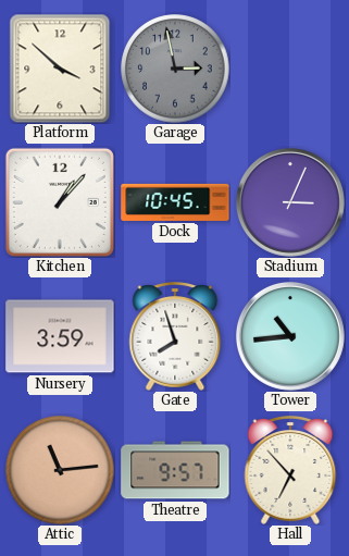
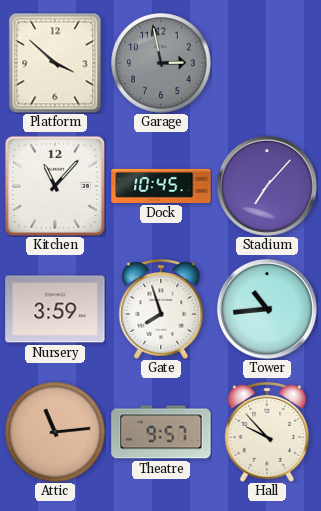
Kitchen: 1:07 -> 11:07 (55, 186)
Stadium: 3:04 -> 7:07 (267, 186)
Hall: 6:53 -> 9:53 (267, 432)
